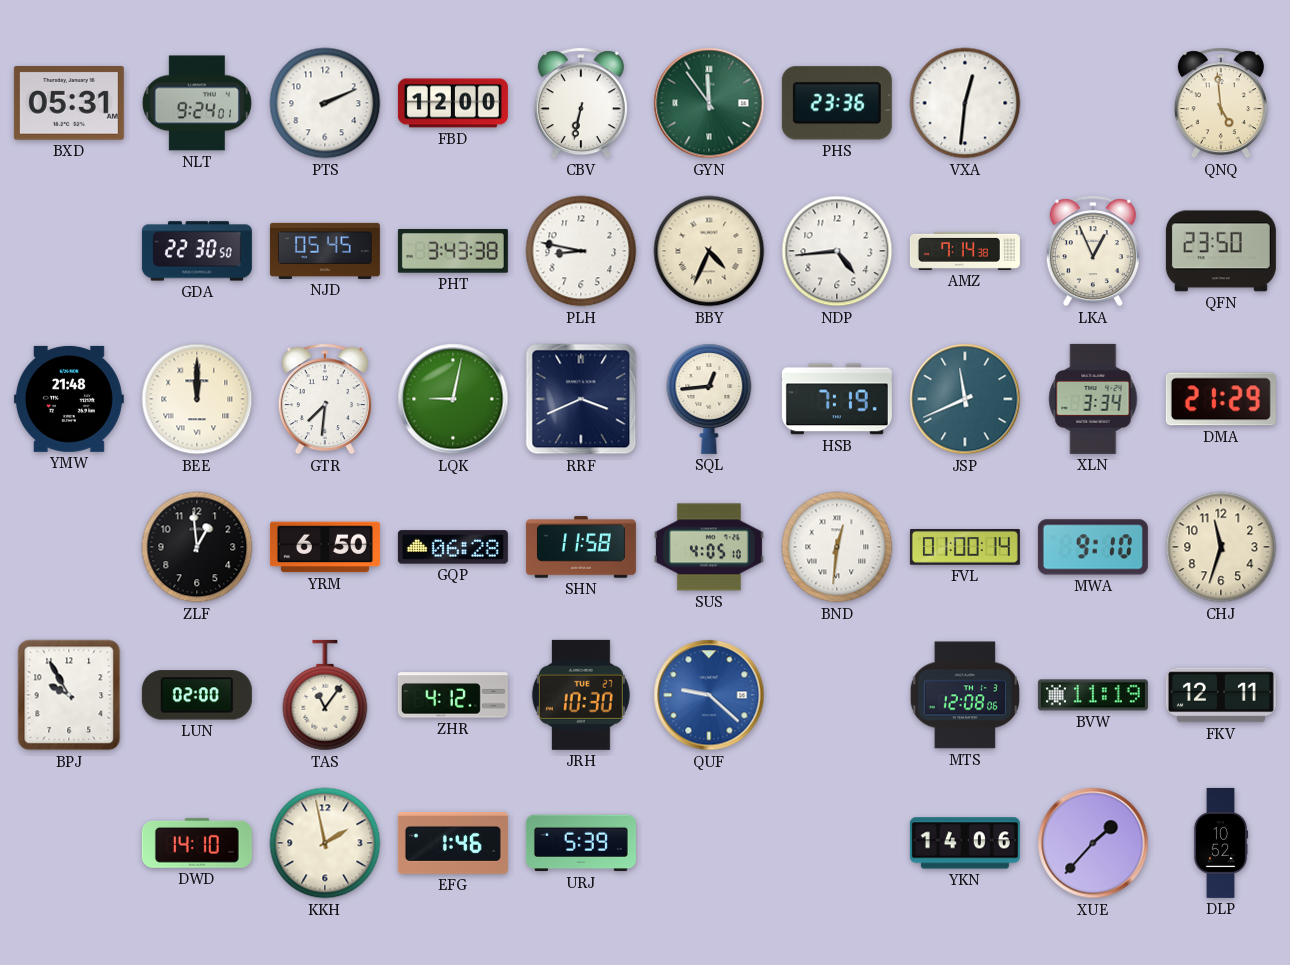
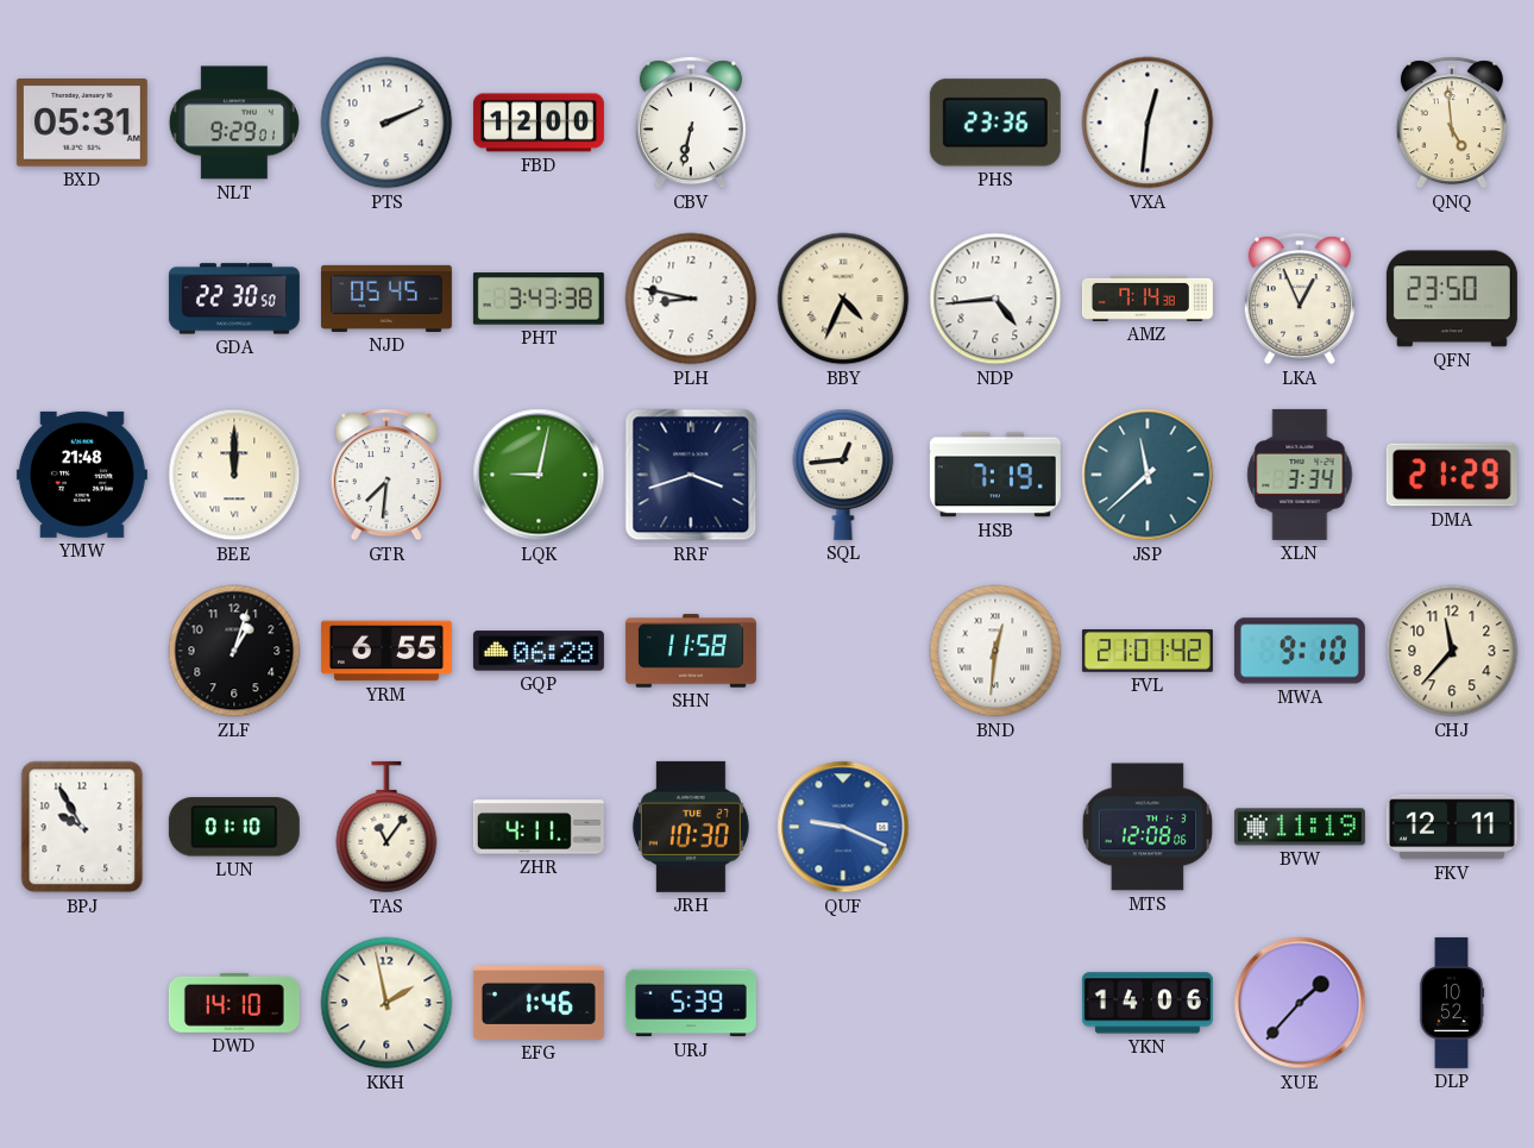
NLT: 9:24 -> 9:29 (234, 123)
GYN: 11:54 -> none (709, 103)
RRF: 3:41 -> 3:42 (691, 475)
JSP: 11:41 -> 11:38 (1148, 475)
ZLF: 12:59 -> 1:03 (234, 651)
YRM: 6:50 -> 6:55 (386, 651)
SUS: 4:05 -> none (709, 547)
FVL: 01:00 -> 21:01 (1148, 652)
CHJ: 11:33 -> 11:37 (1452, 651)
LUN: 02:00 -> 01:10 (234, 827)
ZHR: 4:12 -> 4:11 (539, 827)
QUF: 9:22 -> 9:19 (843, 827)
